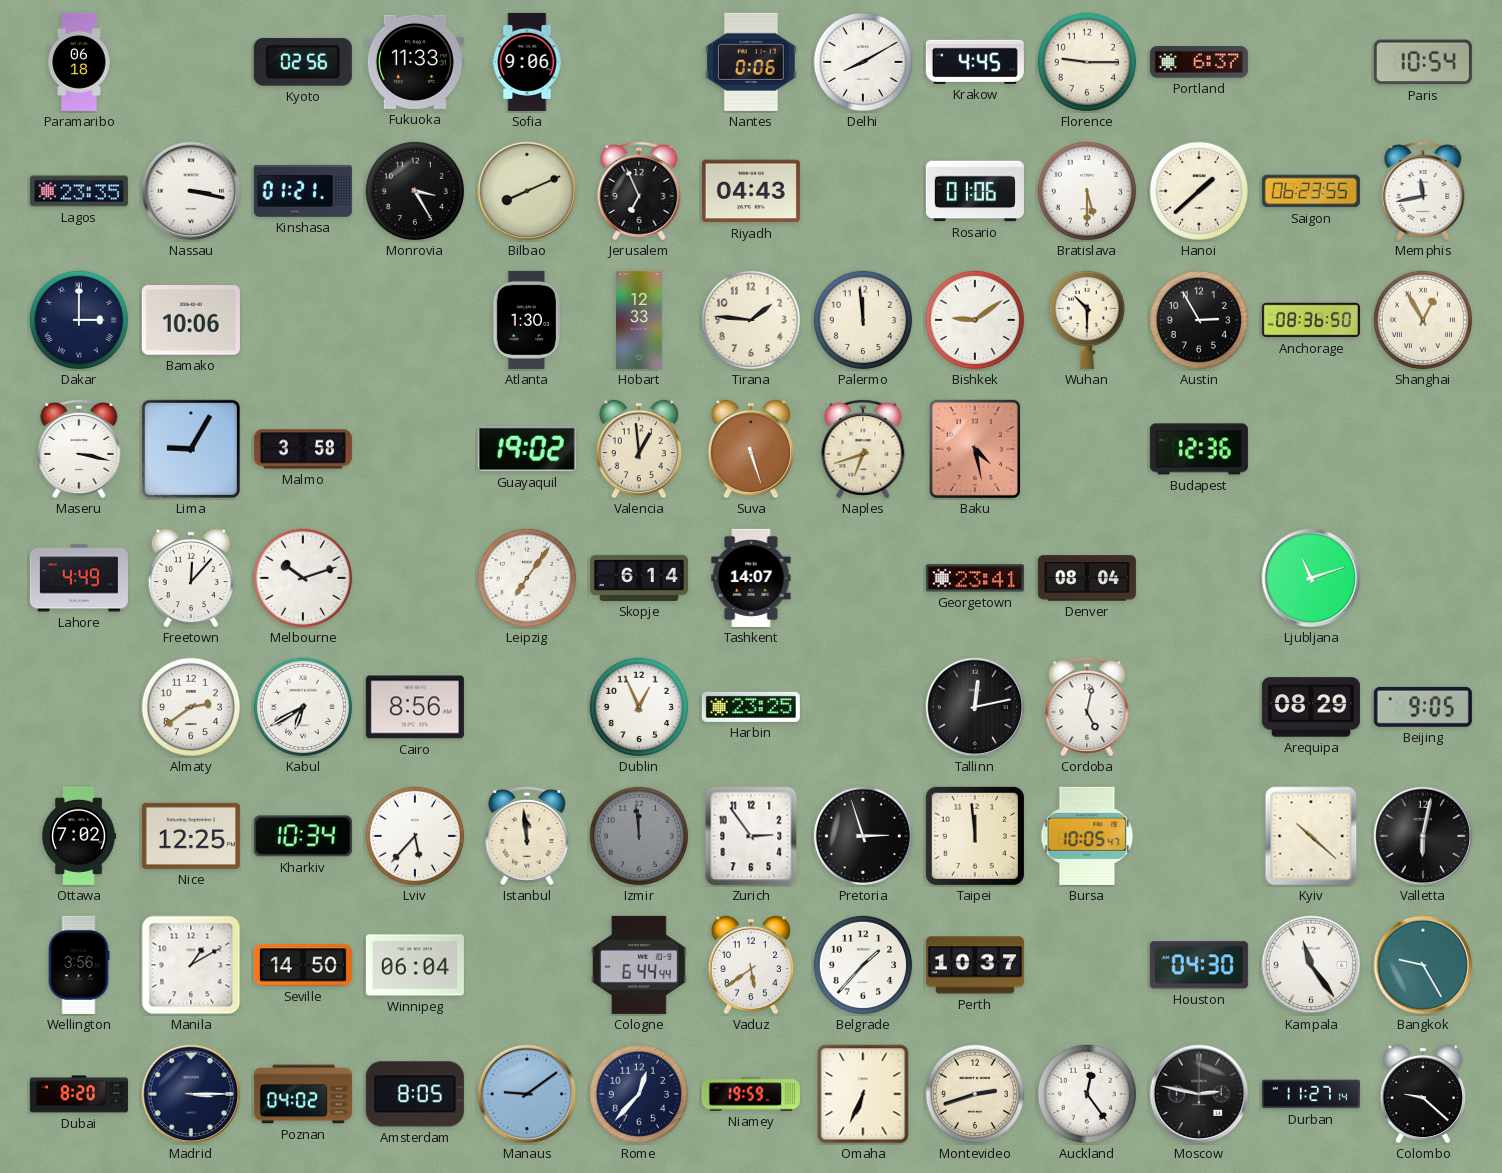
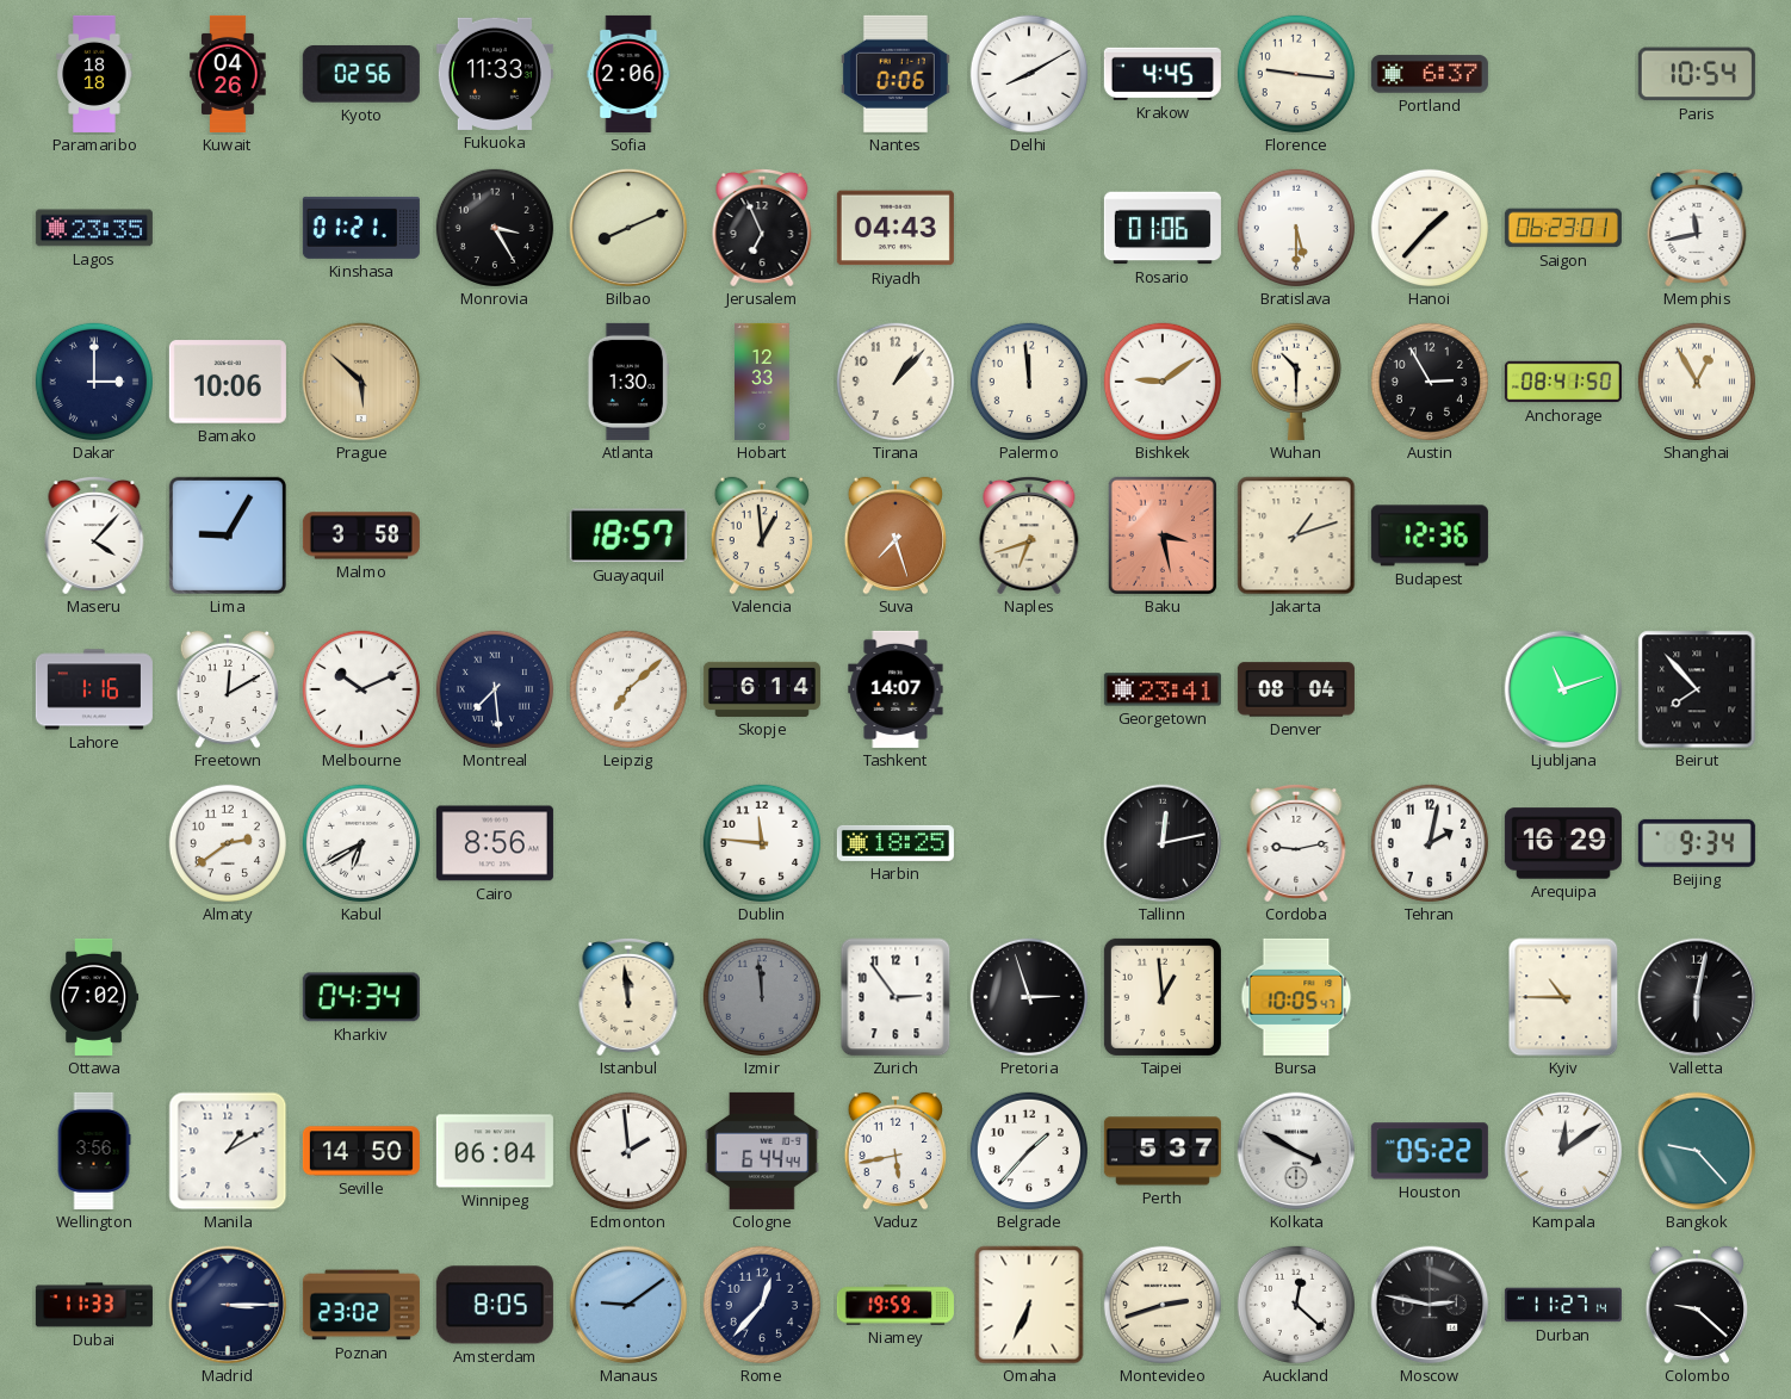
Paramaribo: 06:18 -> 18:18 (94, 74)
Kuwait: none -> 04:26 (228, 74)
Sofia: 9:06 -> 2:06 (628, 74)
Florence: 9:15 -> 9:16 (1296, 74)
Nassau: 3:17 -> none (191, 191)
Hanoi: 1:38 -> 1:37 (1430, 228)
Saigon: 06:23:55 -> 06:23:01 (1563, 228)
Prague: none -> 5:52 (361, 382)
Tirana: 1:46 -> 1:07 (895, 382)
Anchorage: 08:36 -> 08:41 (1563, 382)
Maseru: 3:17 -> 4:07 (94, 537)
Guayaquil: 19:02 -> 18:57 (628, 536)
Suva: 5:27 -> 7:27 (894, 536)
Baku: 4:28 -> 3:28 (1163, 536)
Jakarta: none -> 1:12 (1296, 536)
Lahore: 4:49 -> 1:16 (94, 689)
Freetown: 12:07 -> 12:10 (227, 689)
Melbourne: 10:12 -> 10:11 (361, 689)
Montreal: none -> 7:29 (495, 689)
Leipzig: 7:06 -> 7:08 (628, 689)
Beirut: none -> 7:53 (1697, 689)
Dublin: 12:56 -> 11:46 (762, 843)
Harbin: 23:25 -> 18:25 (895, 843)
Cordoba: 5:02 -> 9:13 (1296, 844)
Tehran: none -> 2:02 (1430, 843)
Arequipa: 08:29 -> 16:29 (1563, 843)
Beijing: 9:05 -> 9:34 (1697, 843)
Nice: 12:25 -> none (191, 836)
Kharkiv: 10:34 -> 04:34 (361, 997)
Lviv: 5:37 -> none (415, 836)
Taipei: 11:59 -> 12:59 (1163, 997)
Kyiv: 10:22 -> 10:45 (1563, 997)
Edmonton: none -> 1:59 (628, 1151)
Vaduz: 5:39 -> 5:43 (894, 1151)
Perth: 10:37 -> 5:37 (1163, 1151)
Kolkata: none -> 3:50 (1296, 1151)
Houston: 04:30 -> 05:22 (1430, 1151)
Kampala: 11:24 -> 12:09 (1563, 1151)
Bangkok: 9:25 -> 9:23 (1697, 1151)
Dubai: 8:20 -> 11:33 (94, 1305)
Poznan: 04:02 -> 23:02 (361, 1305)
Auckland: 12:24 -> 12:22 (1296, 1305)
